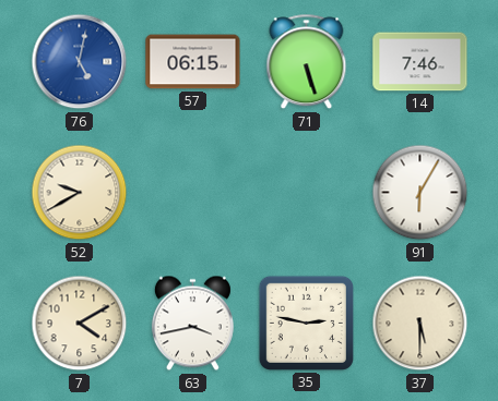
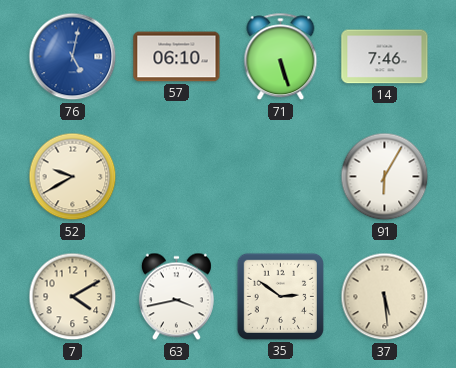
57: 06:15 -> 06:10 (177, 57)
35: 2:47 -> 2:51 (280, 296)
37: 5:30 -> 5:29 (385, 297)
